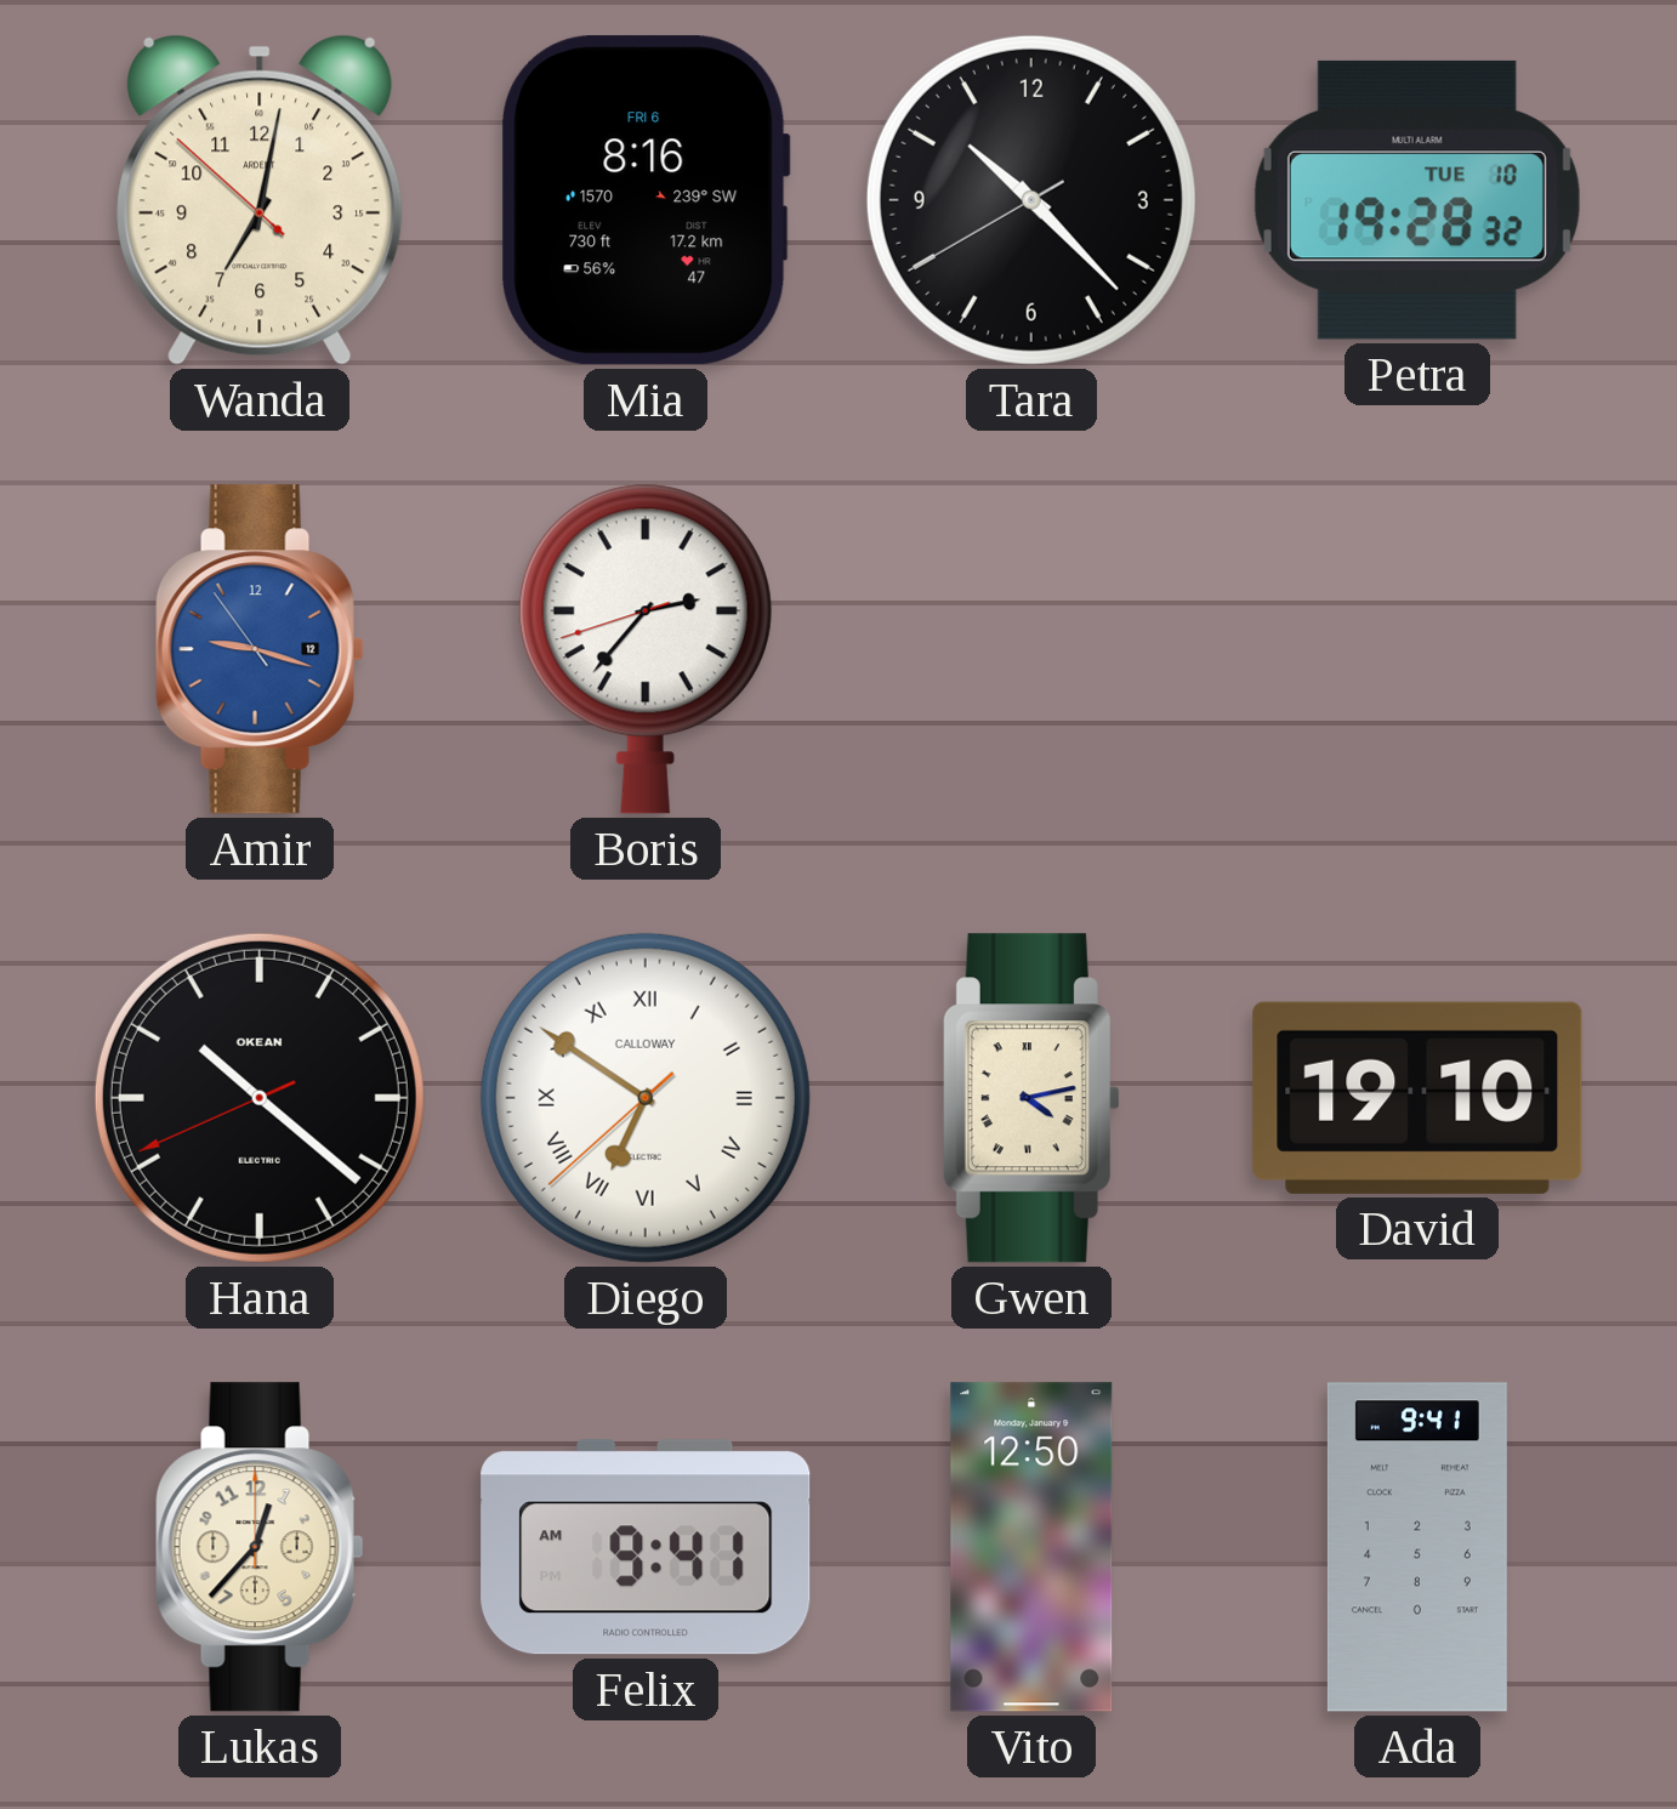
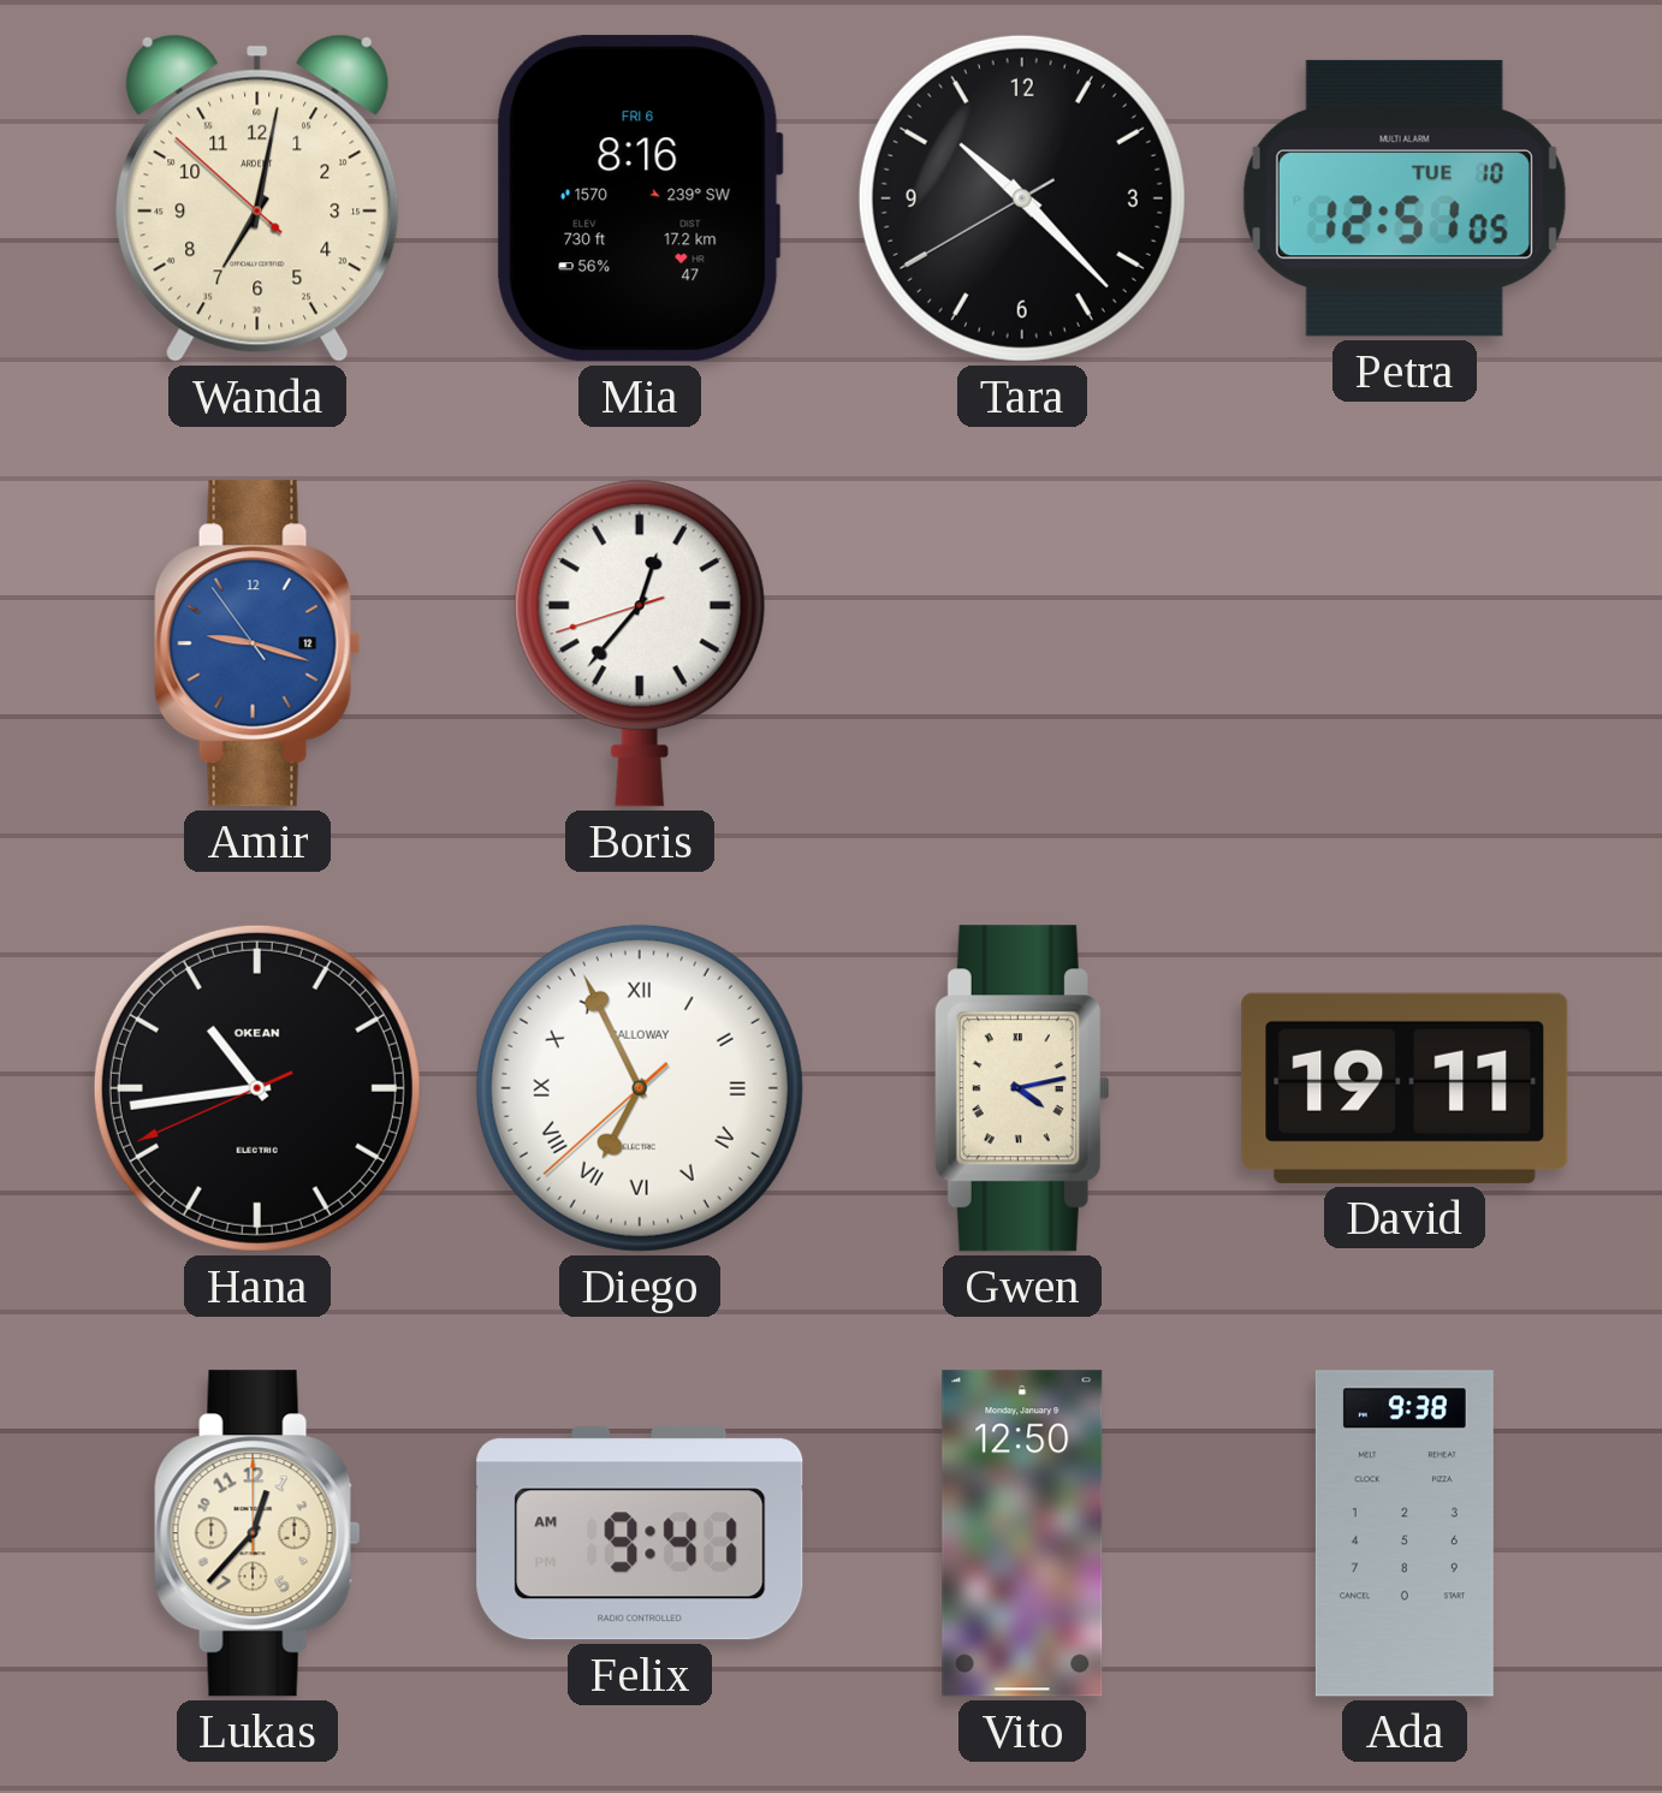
Petra: 19:28 -> 12:51 (1405, 198)
Boris: 2:36 -> 12:36 (640, 643)
Hana: 10:21 -> 10:43 (257, 1088)
Diego: 6:50 -> 6:55 (640, 1088)
David: 19:10 -> 19:11 (1405, 1088)
Ada: 9:41 -> 9:38 (1405, 1533)
